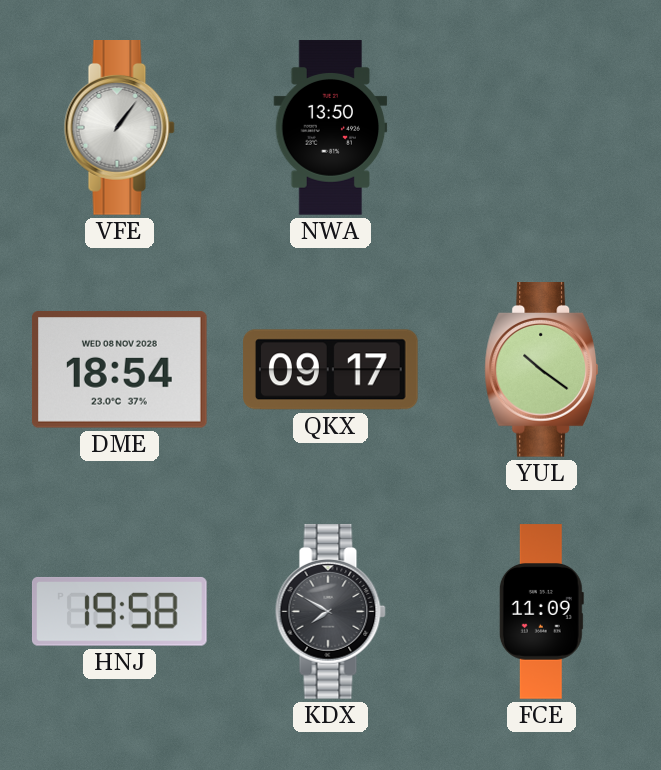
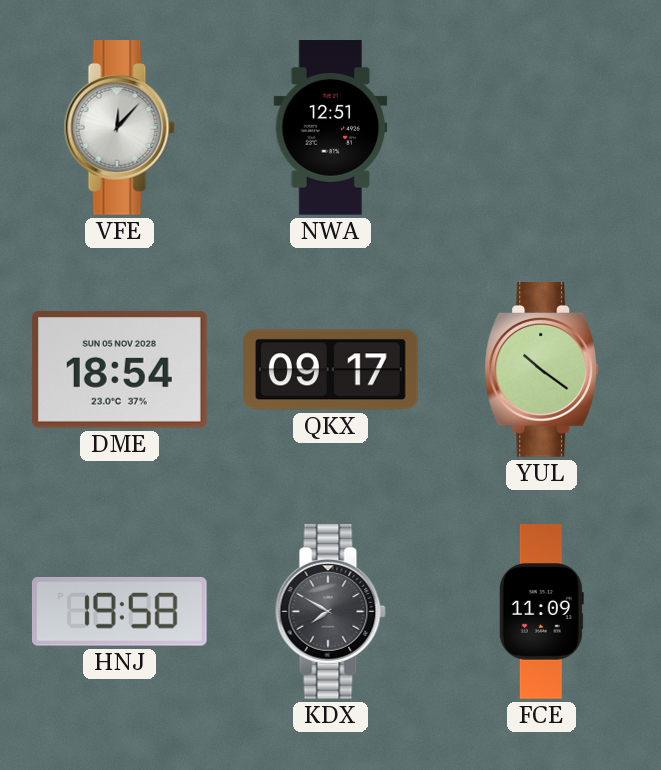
VFE: 1:06 -> 12:07 (119, 128)
NWA: 13:50 -> 12:51 (331, 128)
DME date: WED 08 NOV 2028 -> SUN 05 NOV 2028 (119, 370)
